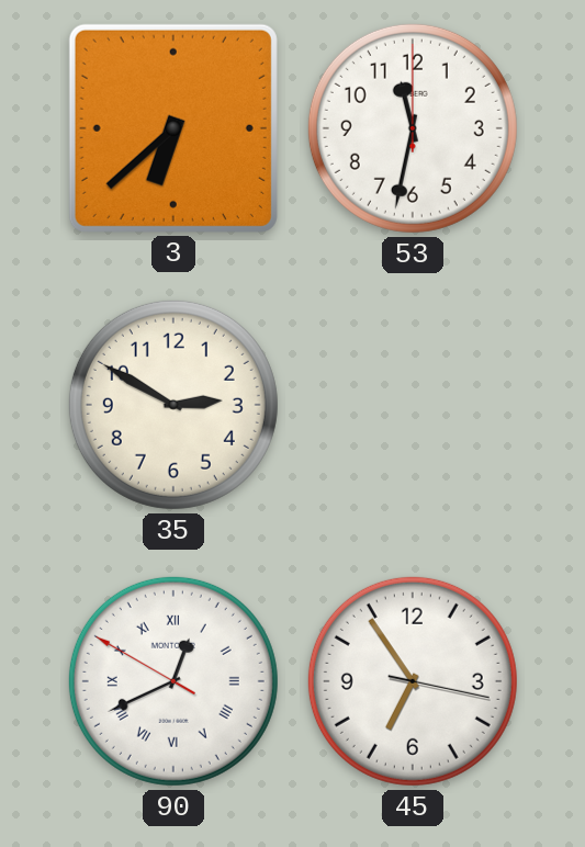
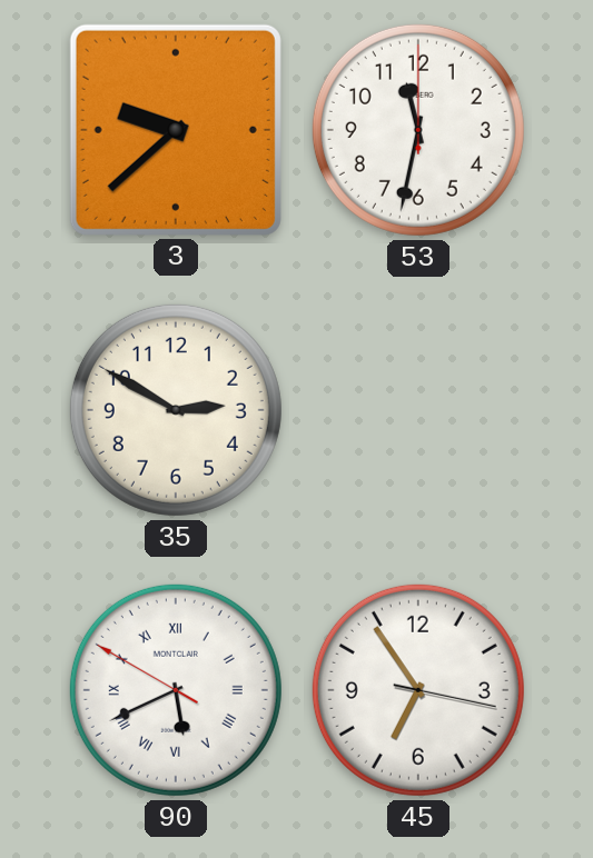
3: 6:38 -> 9:38 (176, 130)
90: 12:40 -> 5:40 (176, 690)
